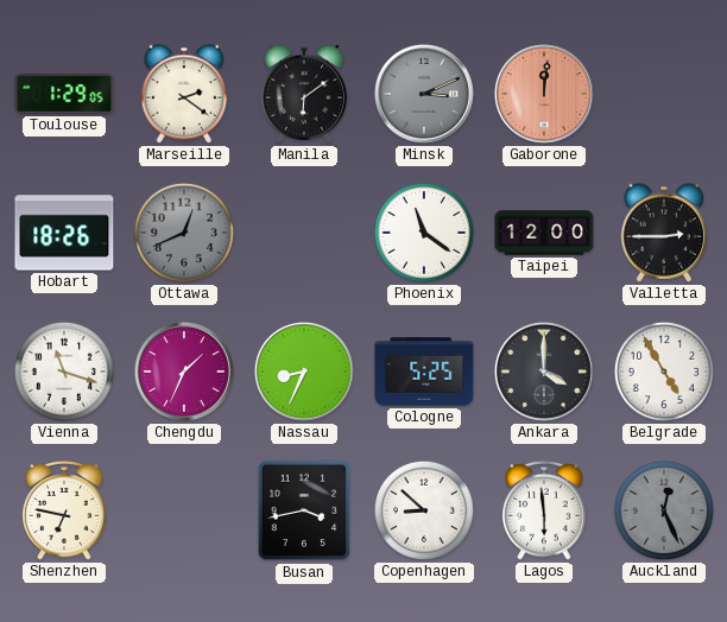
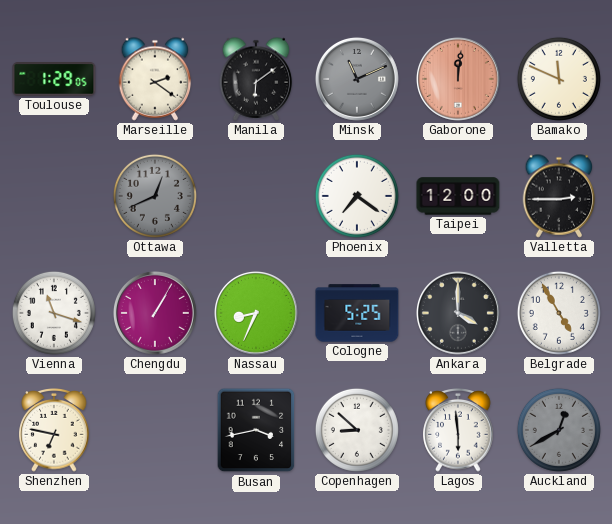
Minsk: 3:11 -> 11:11 (357, 79)
Bamako: none -> 11:49 (559, 79)
Hobart: 18:26 -> none (64, 233)
Phoenix: 11:21 -> 7:21 (357, 196)
Chengdu: 1:34 -> 1:05 (155, 313)
Auckland: 12:26 -> 12:40 (559, 430)
